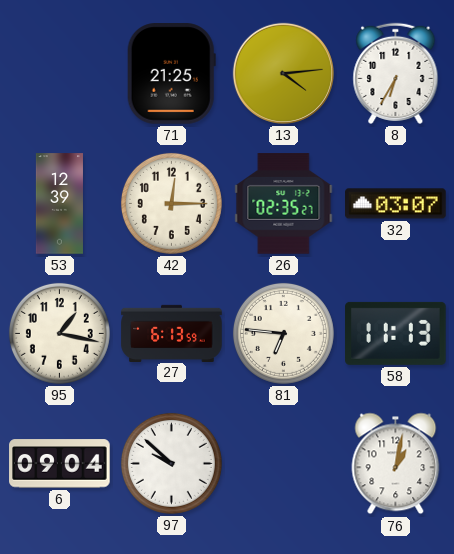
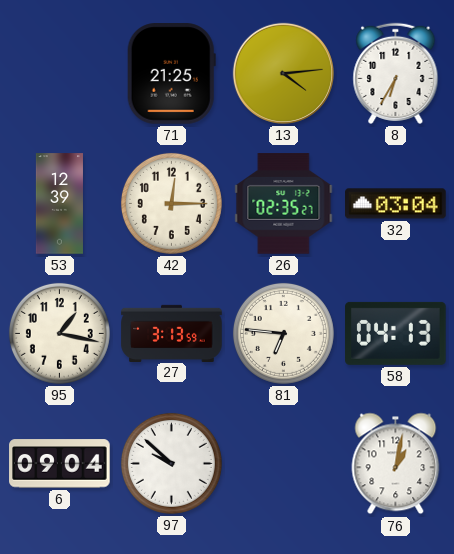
32: 03:07 -> 03:04 (396, 204)
27: 6:13 -> 3:13 (172, 333)
58: 11:13 -> 04:13 (396, 333)
